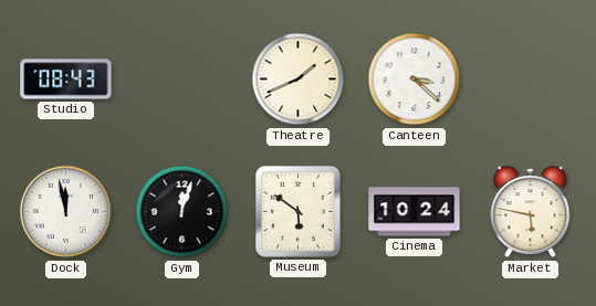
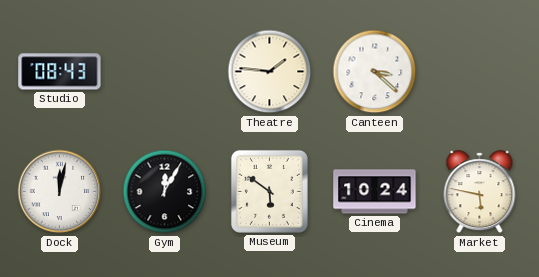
Theatre: 1:41 -> 1:46 (270, 72)
Dock: 11:58 -> 12:02 (60, 192)
Gym: 12:03 -> 12:05 (165, 192)
